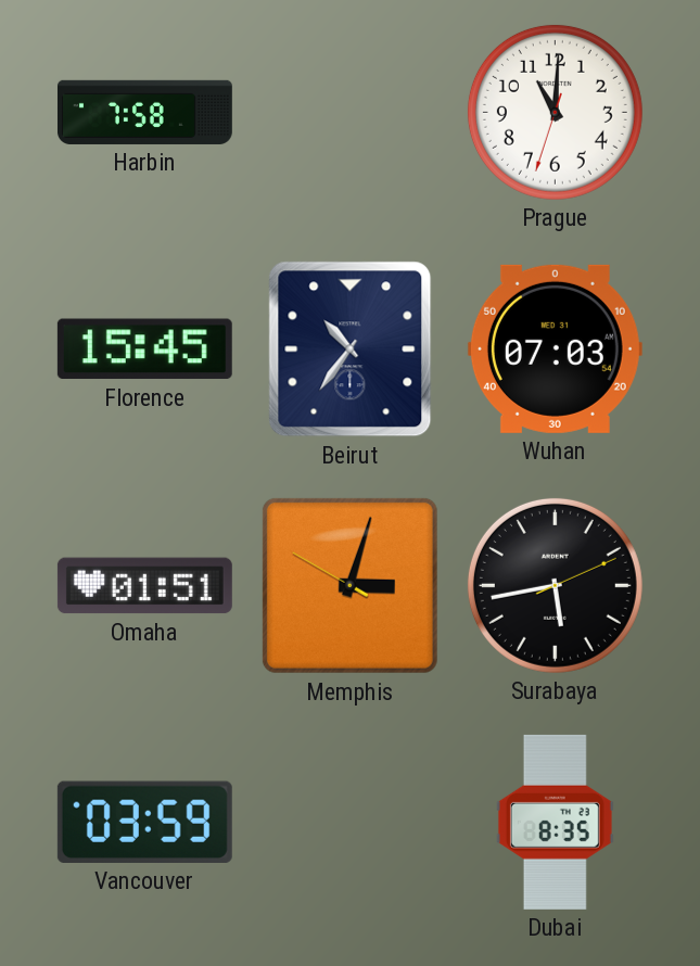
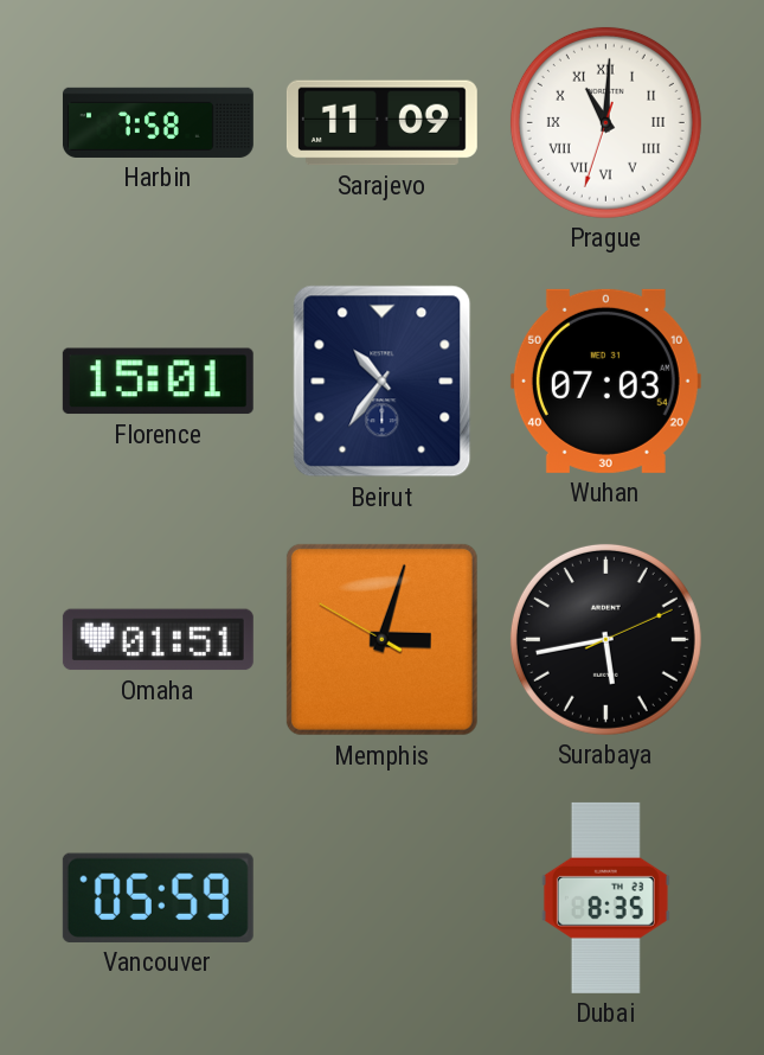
Sarajevo: none -> 11:09 (381, 123)
Prague numerals: Arabic -> Roman (605, 122)
Florence: 15:45 -> 15:01 (158, 382)
Vancouver: 03:59 -> 05:59 (158, 897)
